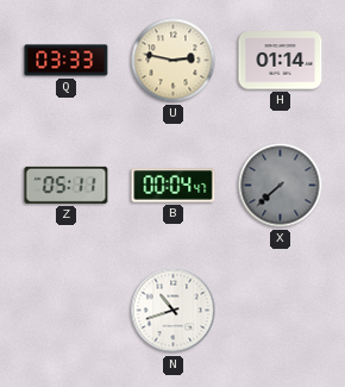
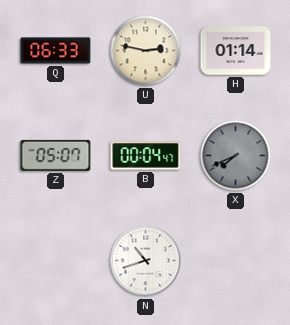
Q: 03:33 -> 06:33 (56, 51)
Z: 05:11 -> 05:07 (56, 155)
X: 7:38 -> 7:41 (236, 156)
